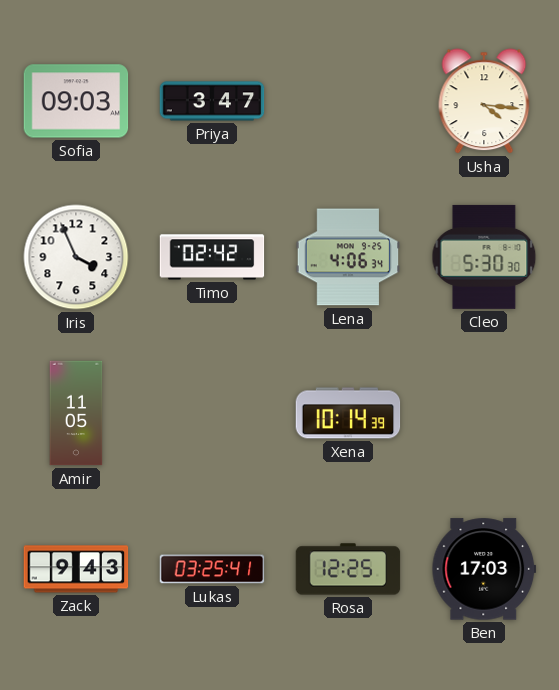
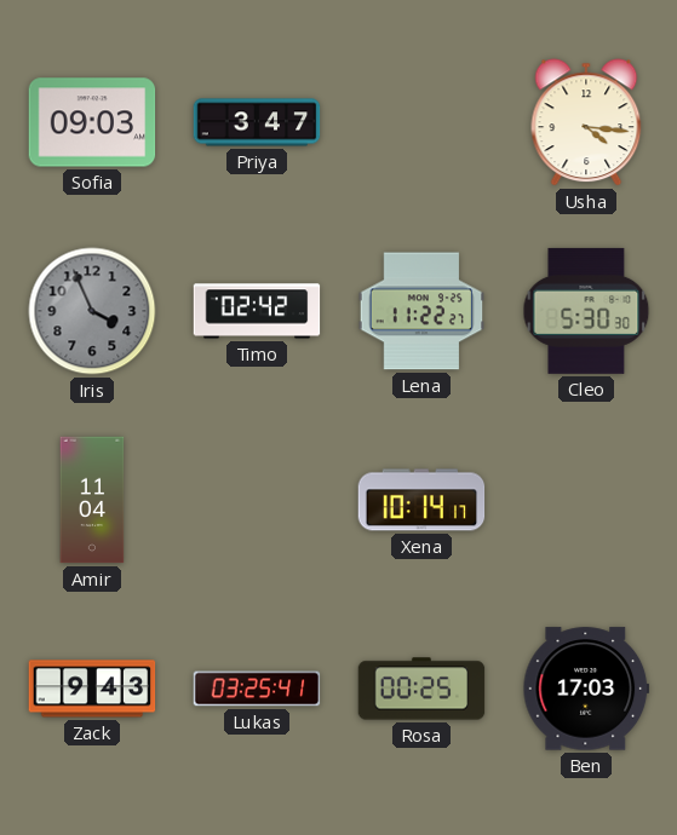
Iris dial: white -> grey (92, 311)
Lena: 4:06 -> 11:22 (421, 311)
Amir: 11:05 -> 11:04 (92, 500)
Xena: 10:14:39 -> 10:14:17 (421, 500)
Rosa: 12:25 -> 00:25 (421, 689)
